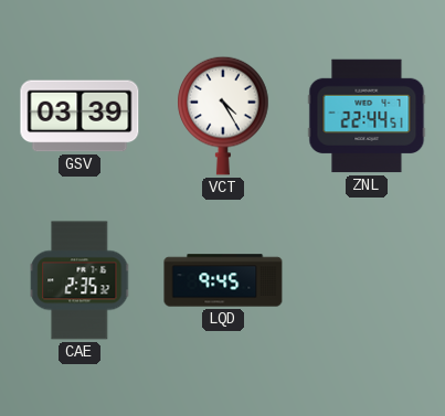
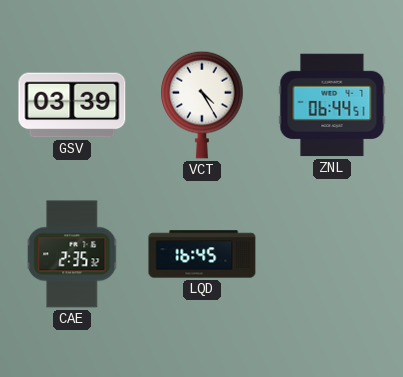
ZNL: 22:44 -> 06:44 (332, 105)
LQD: 9:45 -> 16:45 (202, 254)
